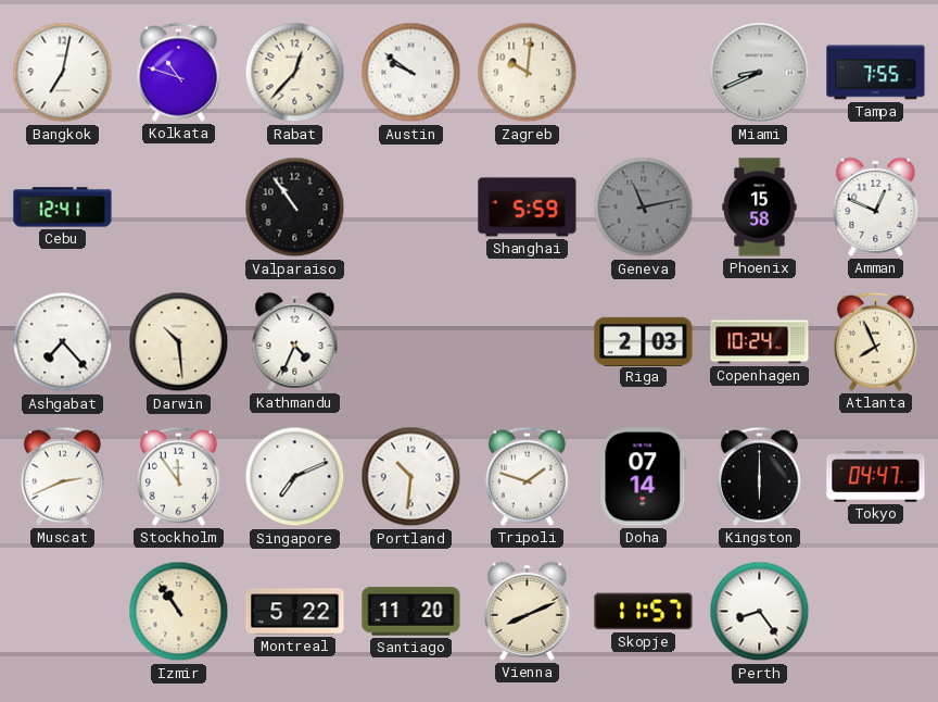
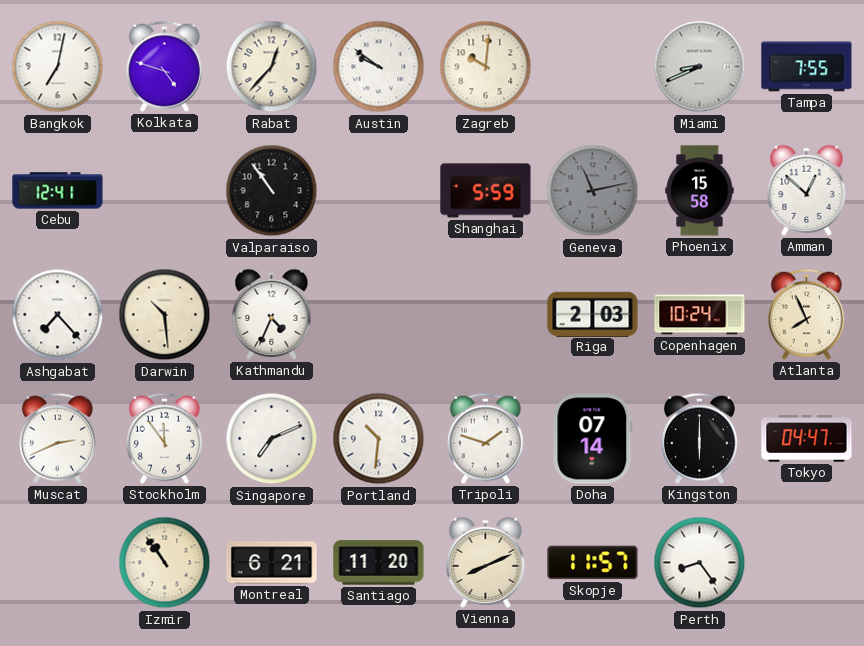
Kolkata: 10:48 -> 4:48 (164, 66)
Amman: 12:49 -> 12:52 (807, 190)
Montreal: 5:22 -> 6:21 (272, 563)
